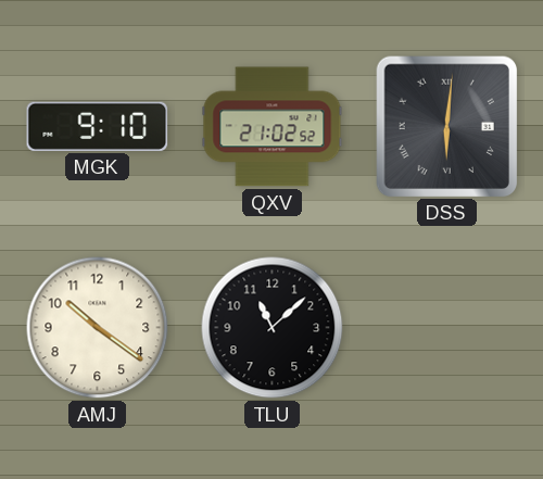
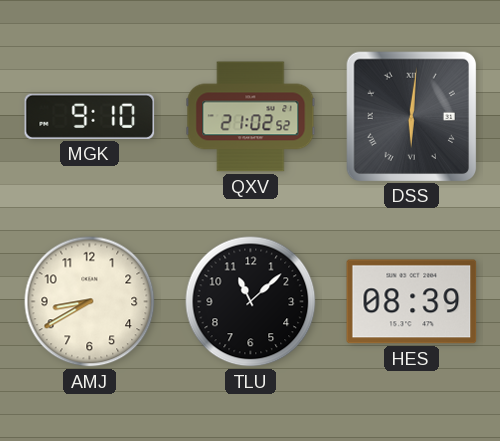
AMJ: 10:21 -> 8:40 (90, 302)
HES: none -> 08:39 (412, 302)
